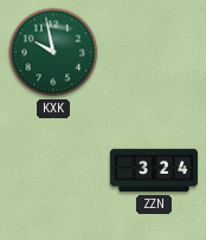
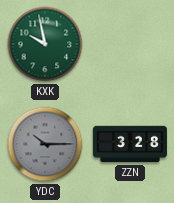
YDC: none -> 10:15 (45, 144)
ZZN: 3:24 -> 3:28 (130, 144)
